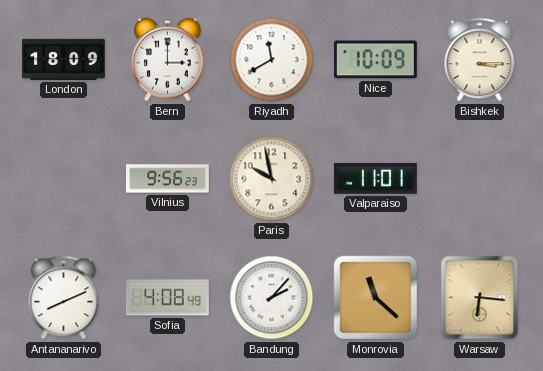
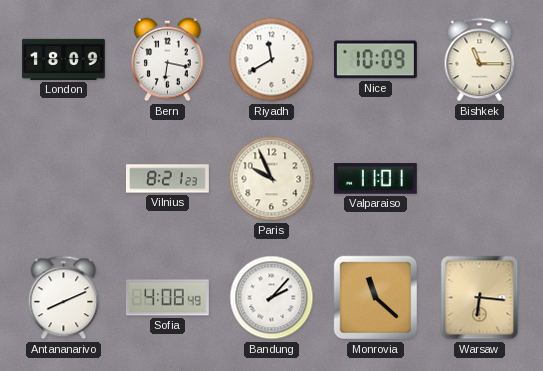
Bern: 3:00 -> 6:17 (168, 60)
Bishkek: 3:15 -> 11:15 (480, 60)
Vilnius: 9:56 -> 8:21 (168, 179)
Paris: 9:58 -> 9:56 (272, 179)
